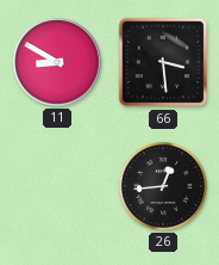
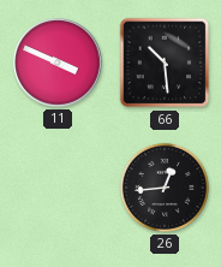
11: 8:50 -> 3:49 (58, 63)
66: 3:29 -> 10:29 (165, 63)
